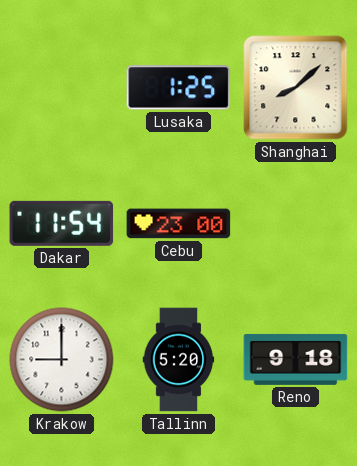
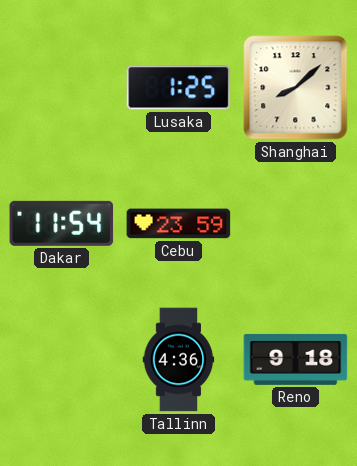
Cebu: 23:00 -> 23:59 (179, 224)
Krakow: 9:00 -> none (62, 360)
Tallinn: 5:20 -> 4:36 (179, 360)
